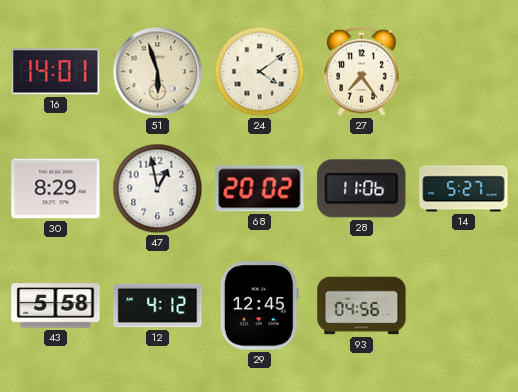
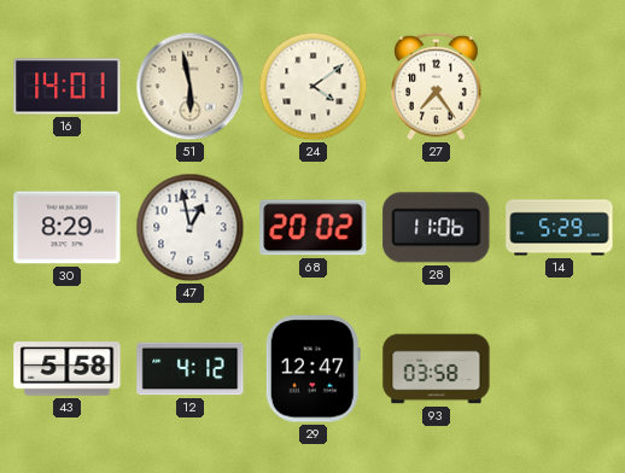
51: 5:57 -> 5:58 (191, 87)
14: 5:27 -> 5:29 (560, 228)
29: 12:45 -> 12:47 (312, 369)
93: 04:56 -> 03:58 (437, 369)
